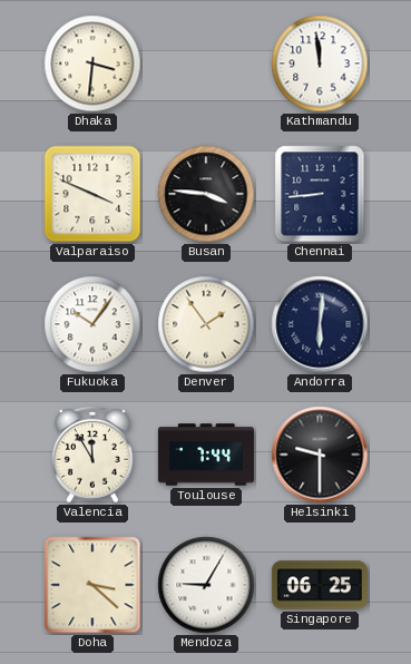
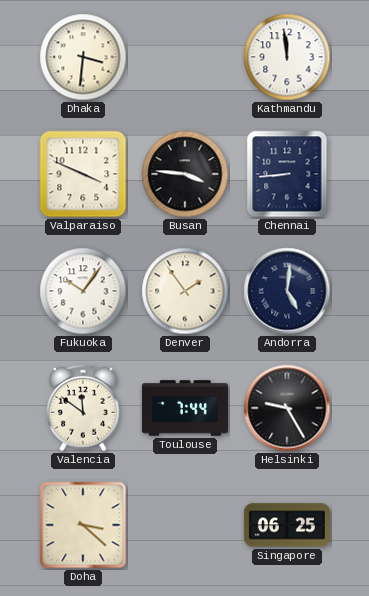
Andorra: 6:01 -> 5:01 (287, 291)
Valencia: 11:55 -> 11:51 (83, 408)
Helsinki: 9:30 -> 9:25 (287, 408)
Mendoza: 9:05 -> none (206, 585)
